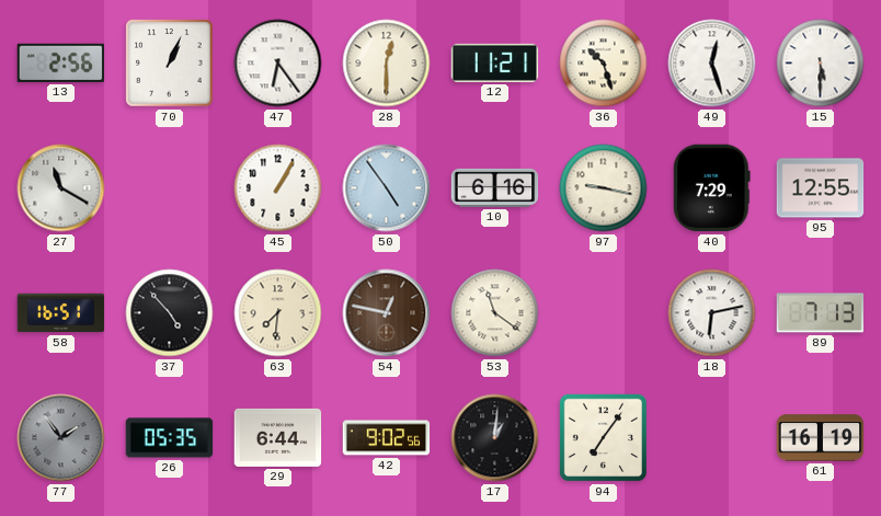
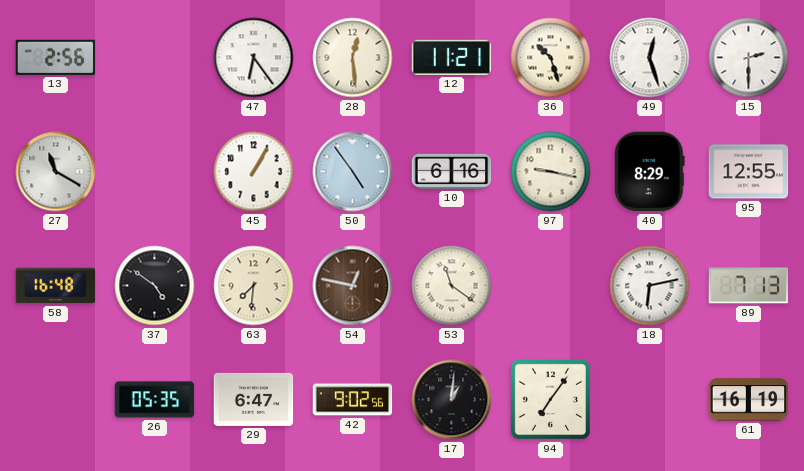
70: 1:04 -> none (170, 64)
28: 12:30 -> 12:29 (353, 58)
15: 5:30 -> 2:30 (749, 58)
40: 7:29 -> 8:29 (650, 172)
58: 16:51 -> 16:48 (56, 286)
37: 4:53 -> 4:51 (155, 286)
77: 1:54 -> none (61, 438)
29: 6:44 -> 6:47 (254, 399)
